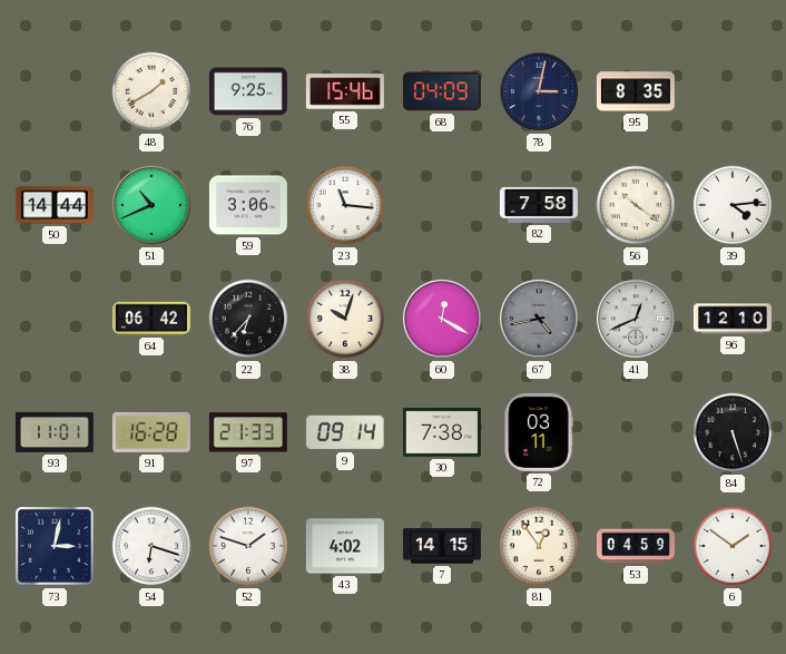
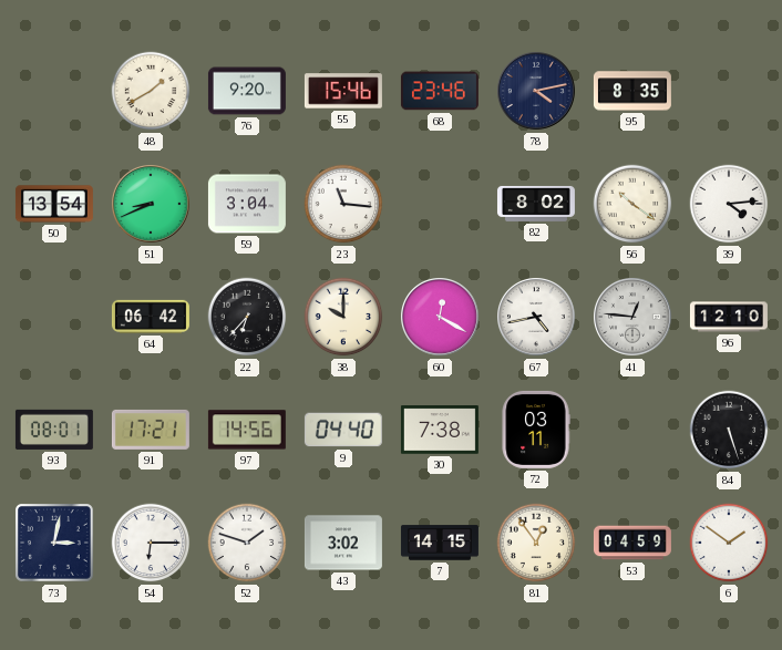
76: 9:25 -> 9:20 (247, 91)
68: 04:09 -> 23:46 (440, 91)
78: 3:02 -> 4:13 (537, 92)
50: 14:44 -> 13:54 (54, 204)
51: 10:41 -> 8:41 (152, 205)
59: 3:06 -> 3:04 (247, 204)
82: 7:58 -> 8:02 (536, 204)
38: 10:03 -> 10:00 (343, 317)
67 dial: grey -> white (537, 318)
41: 12:41 -> 12:46 (634, 318)
93: 11:01 -> 08:01 (54, 430)
91: 16:28 -> 17:21 (151, 430)
97: 21:33 -> 14:56 (247, 430)
9: 09:14 -> 04:40 (343, 430)
54: 6:18 -> 6:15 (151, 543)
43: 4:02 -> 3:02 (343, 543)
